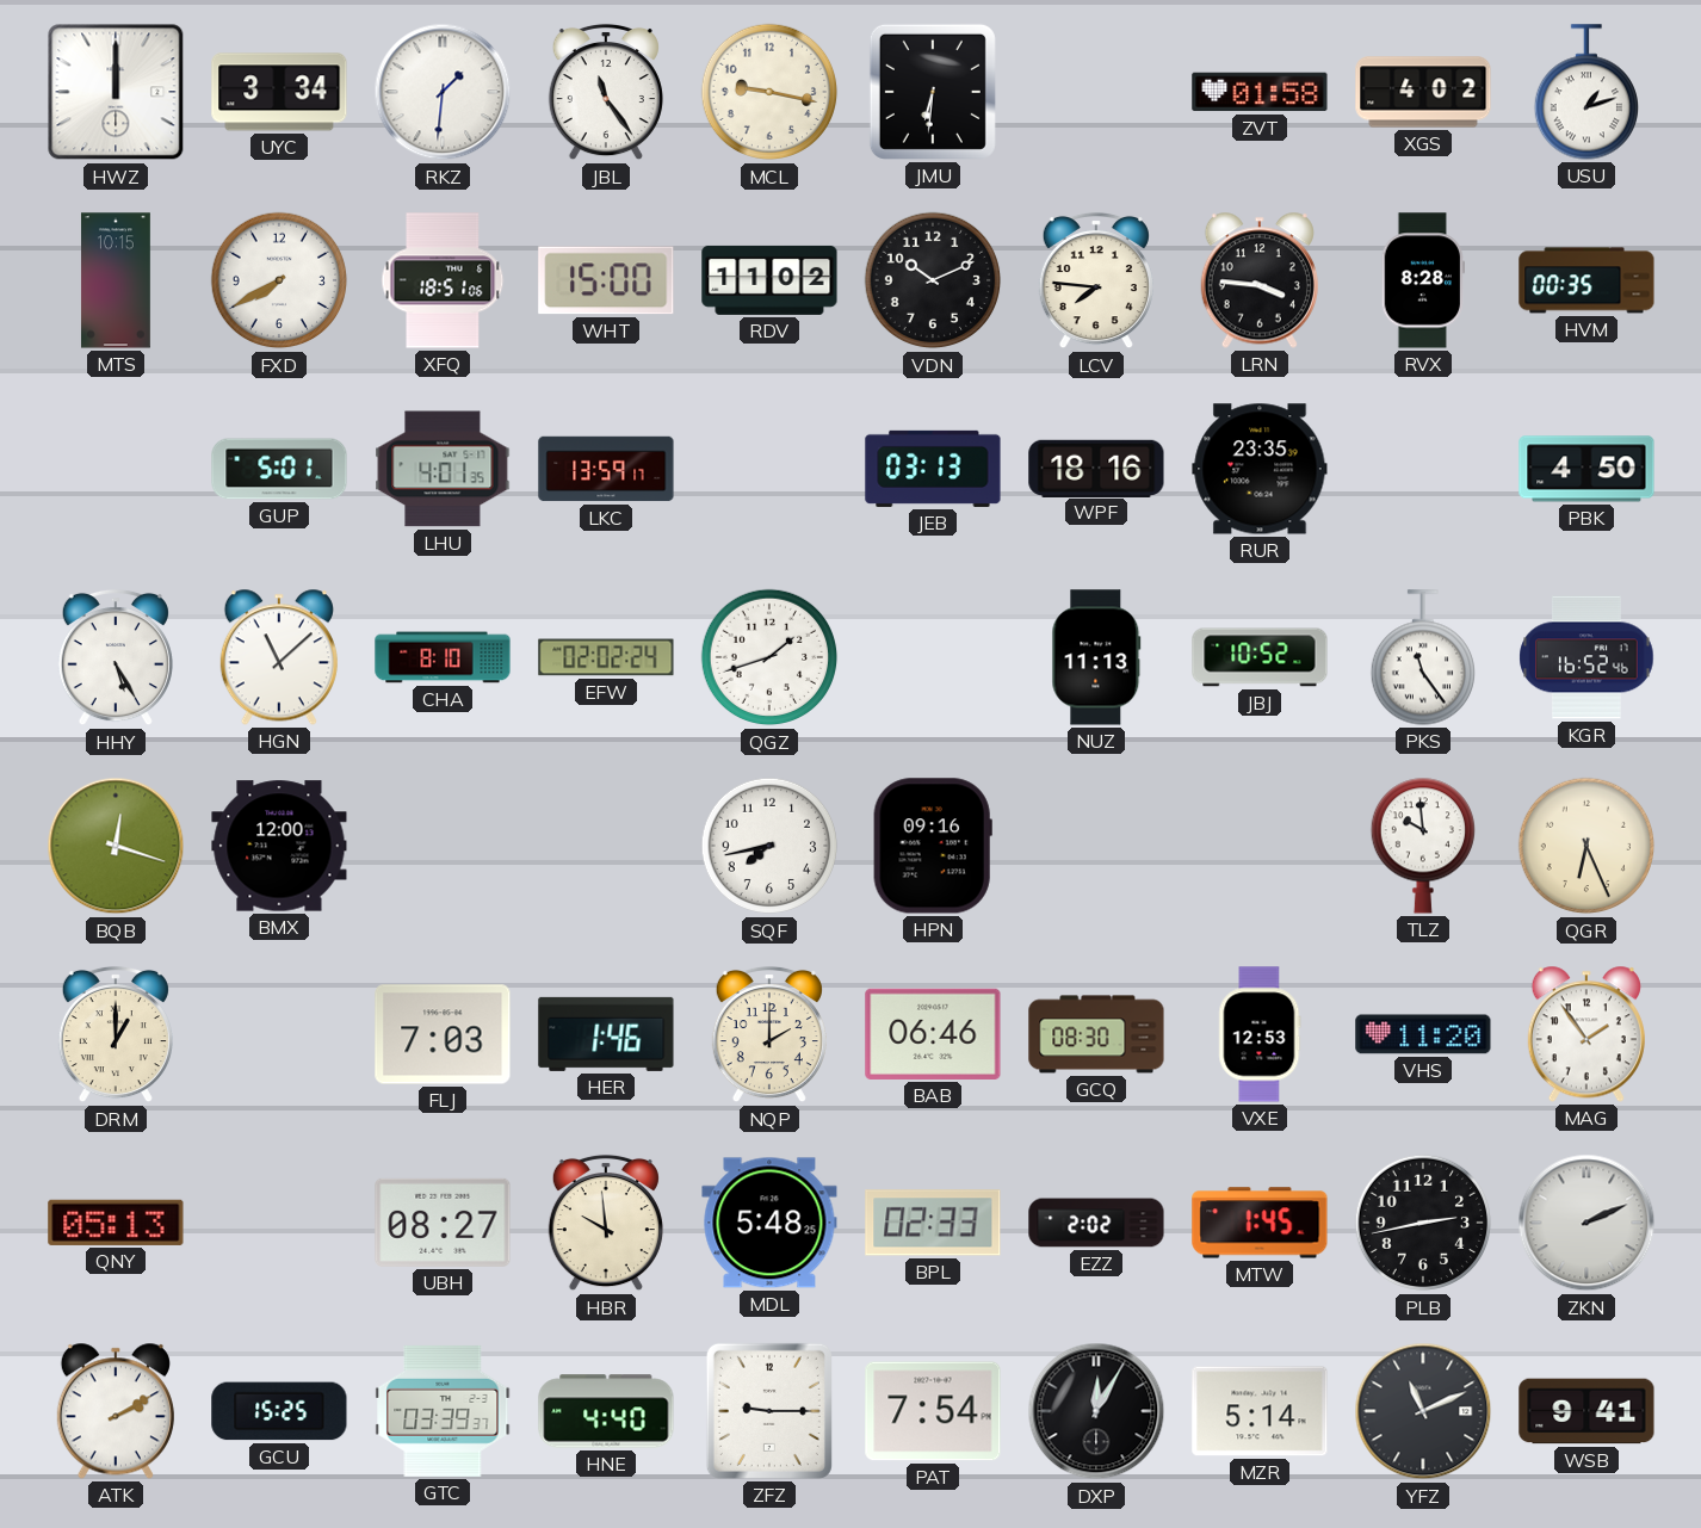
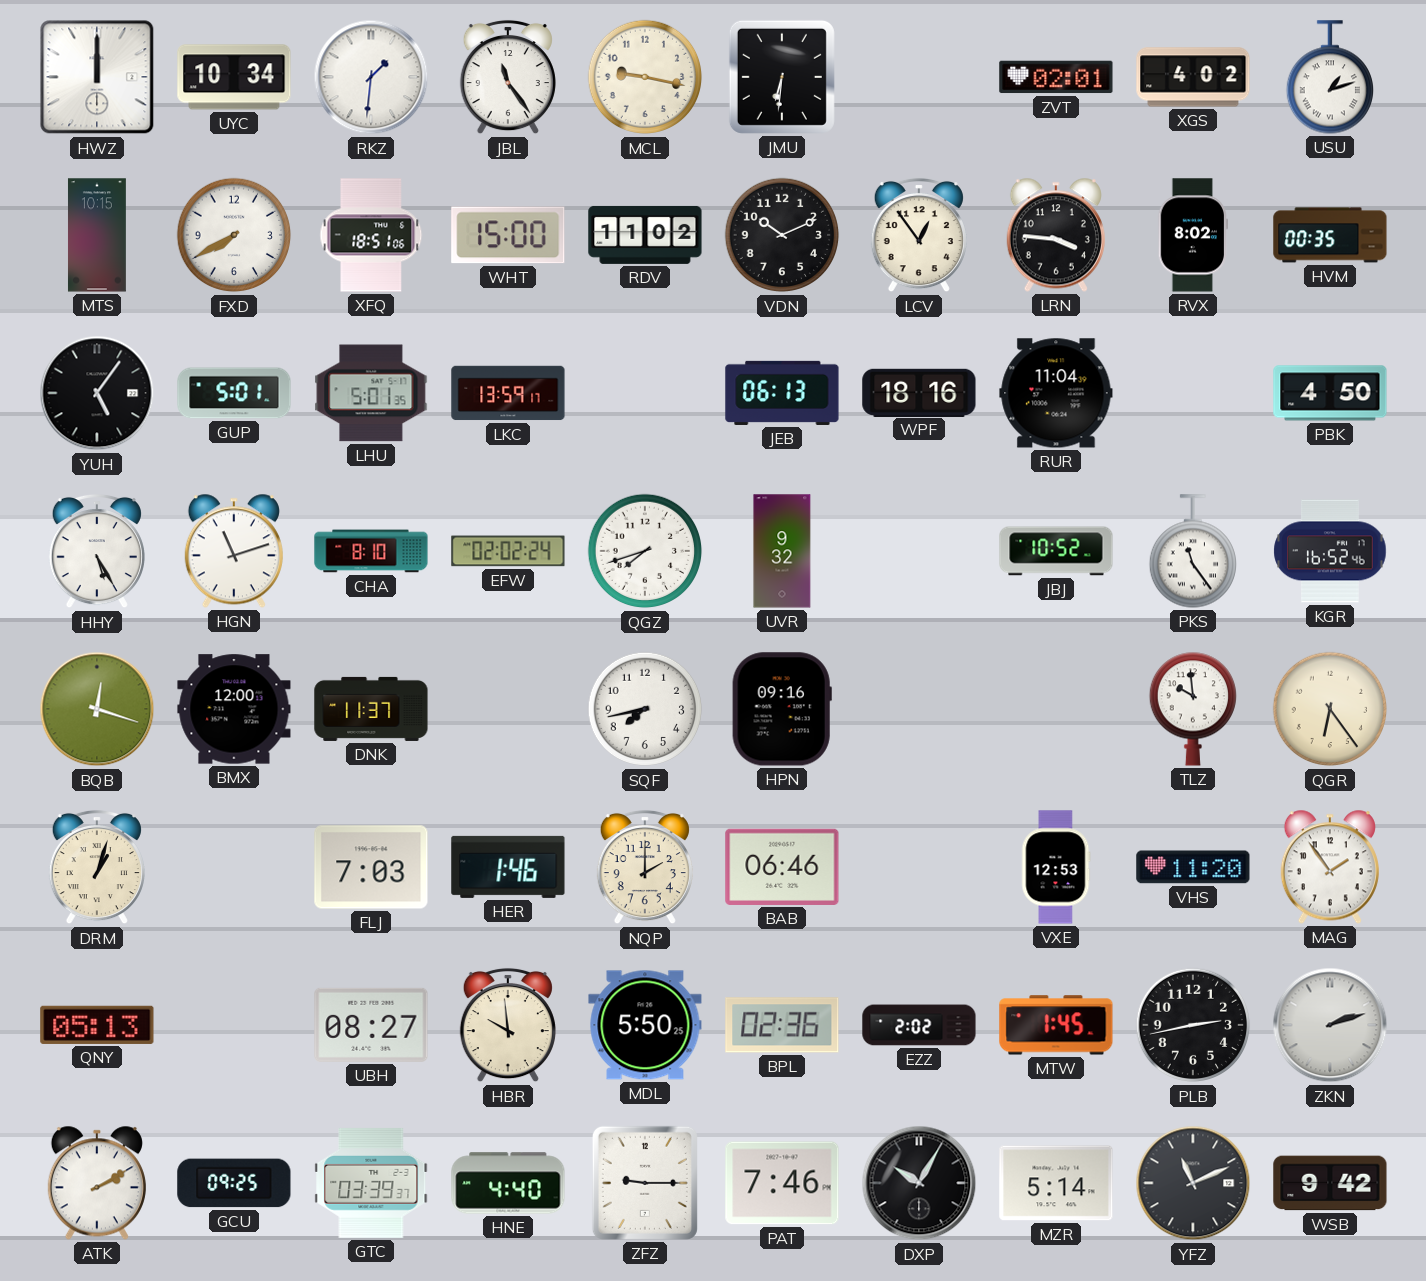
UYC: 3:34 -> 10:34 (234, 77)
ZVT: 01:58 -> 02:01 (1056, 77)
LCV: 7:46 -> 12:54 (919, 235)
RVX: 8:28 -> 8:02 (1192, 235)
YUH: none -> 5:06 (97, 393)
LHU: 4:01 -> 5:01 (371, 393)
JEB: 03:13 -> 06:13 (782, 393)
RUR: 23:35 -> 11:04 (1056, 393)
HGN: 11:08 -> 11:12 (234, 551)
QGZ: 1:42 -> 7:42 (645, 551)
UVR: none -> 9:32 (782, 551)
NUZ: 11:13 -> none (1096, 657)
DNK: none -> 11:37 (371, 709)
QGR: 6:26 -> 6:24 (1330, 709)
DRM: 1:00 -> 1:03 (97, 867)
GCQ: 08:30 -> none (1096, 1034)
MDL: 5:48 -> 5:50 (645, 1025)
BPL: 02:33 -> 02:36 (782, 1025)
ZKN: 2:11 -> 2:12 (1330, 1025)
GCU: 15:25 -> 09:25 (234, 1183)
PAT: 7:54 -> 7:46 (782, 1183)
DXP: 12:05 -> 10:05 (919, 1183)
WSB: 9:41 -> 9:42 (1330, 1183)
